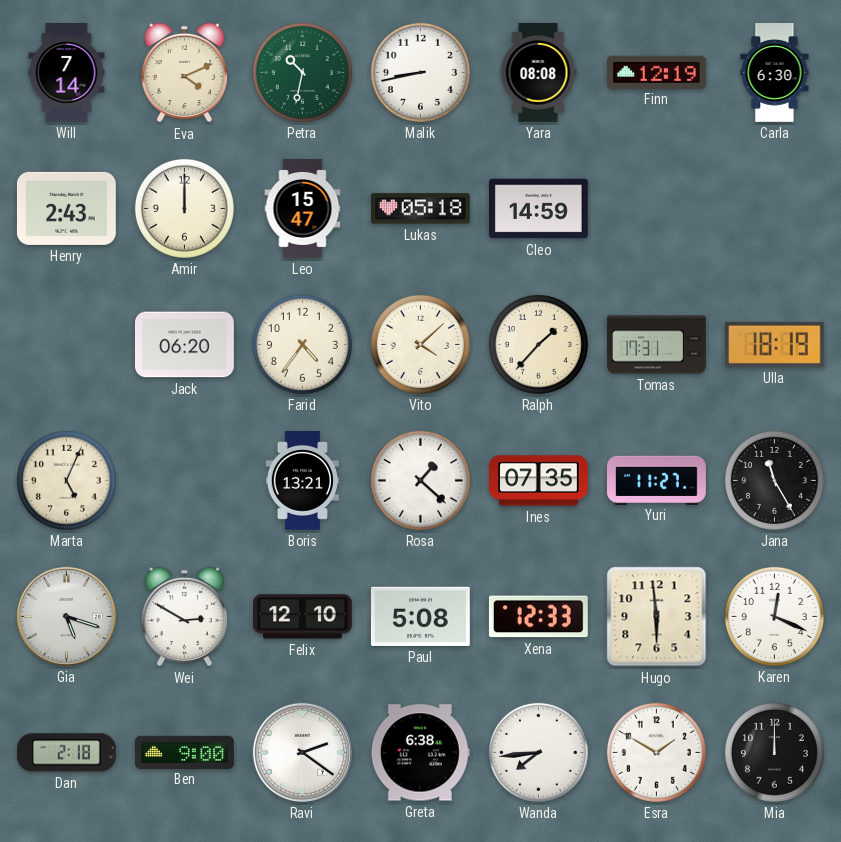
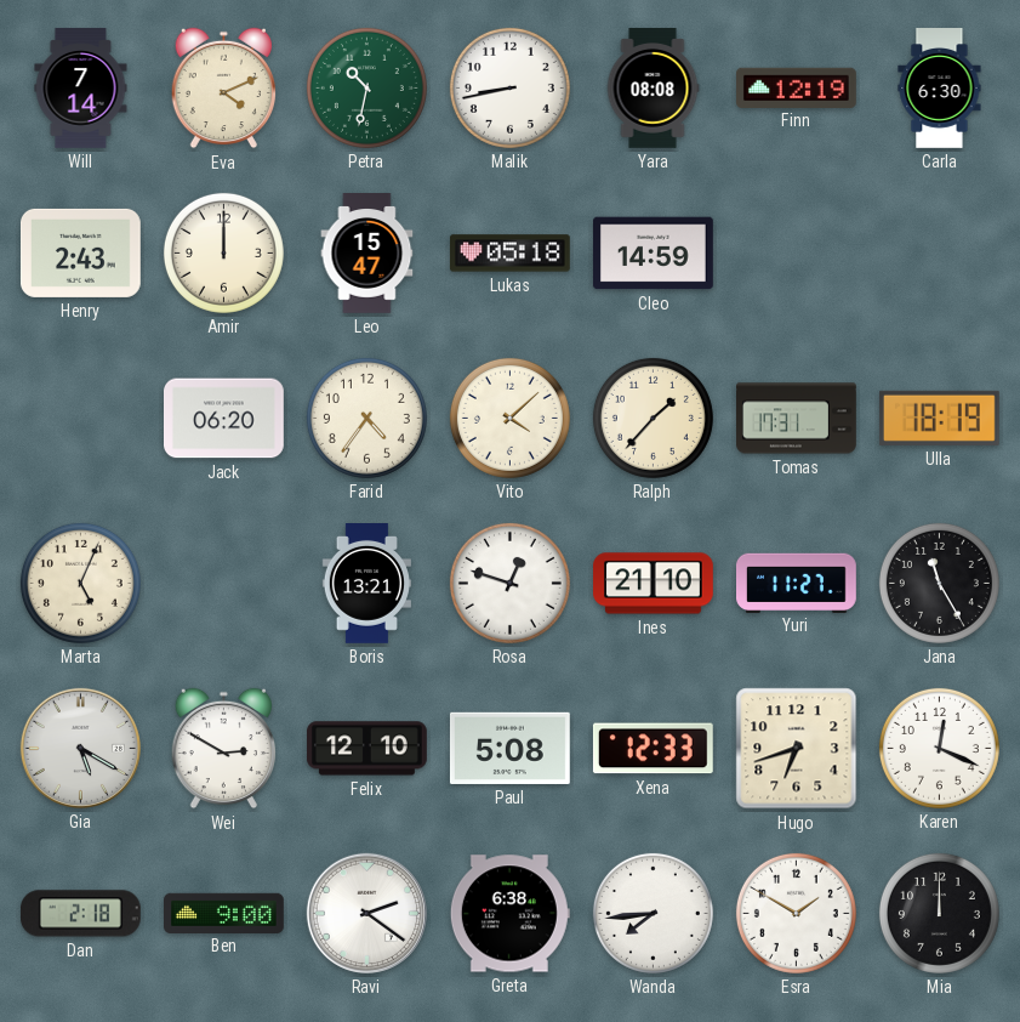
Rosa: 1:22 -> 12:48 (509, 583)
Ines: 07:35 -> 21:10 (654, 584)
Gia: 5:18 -> 5:20 (80, 748)
Hugo: 5:59 -> 6:42 (797, 749)
